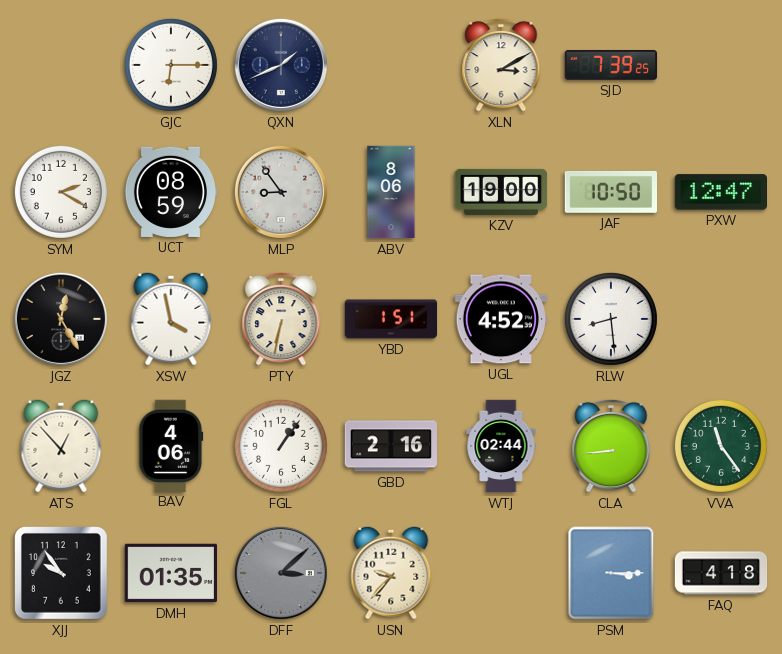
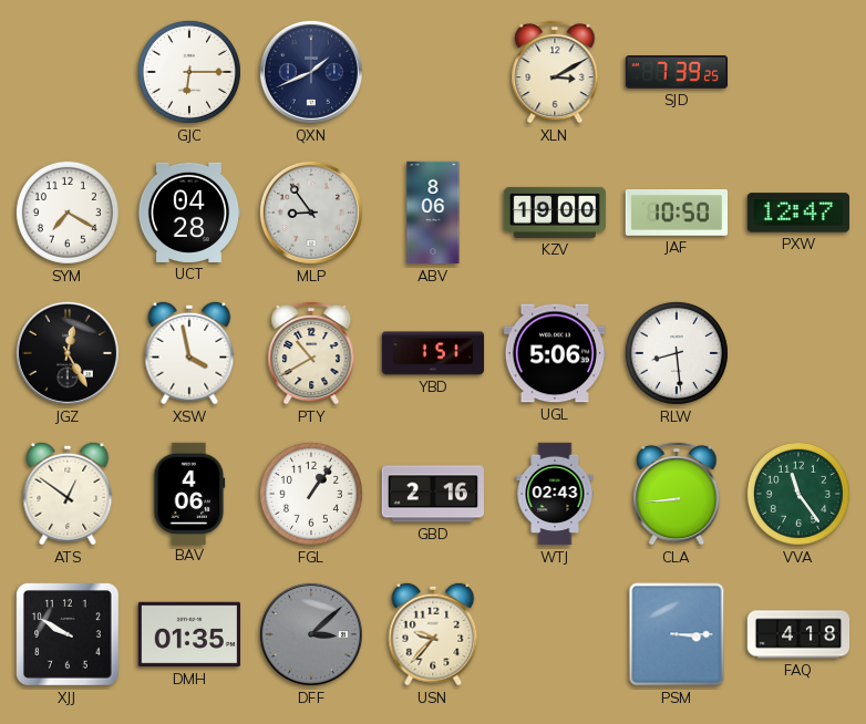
SYM: 2:20 -> 7:20 (68, 213)
UCT: 08:59 -> 04:28 (189, 213)
PTY: 6:32 -> 10:40 (311, 353)
UGL: 4:52 -> 5:06 (554, 353)
ATS: 12:53 -> 12:51 (68, 494)
WTJ: 02:44 -> 02:43 (555, 494)
XJJ: 9:54 -> 9:50 (69, 635)
